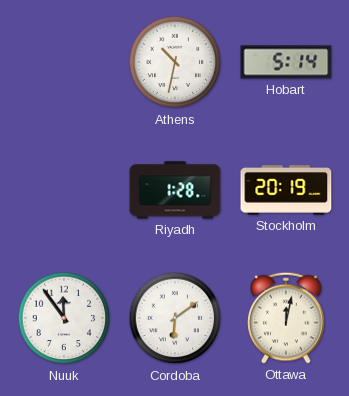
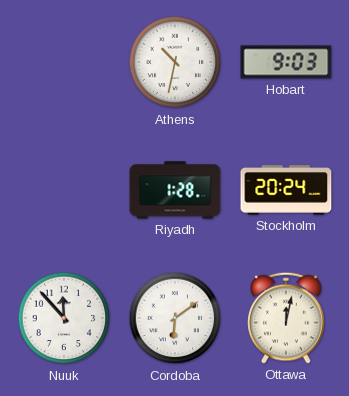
Hobart: 5:14 -> 9:03 (286, 62)
Stockholm: 20:19 -> 20:24 (286, 190)
Nuuk: 11:54 -> 11:53 (64, 318)
